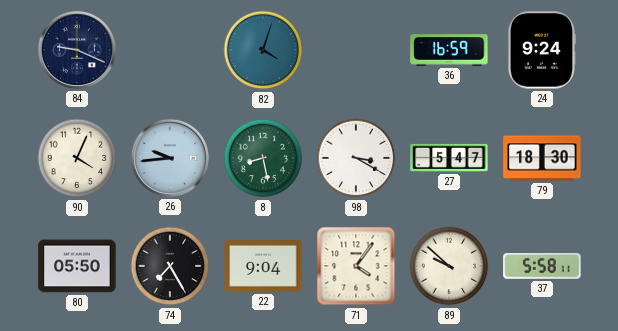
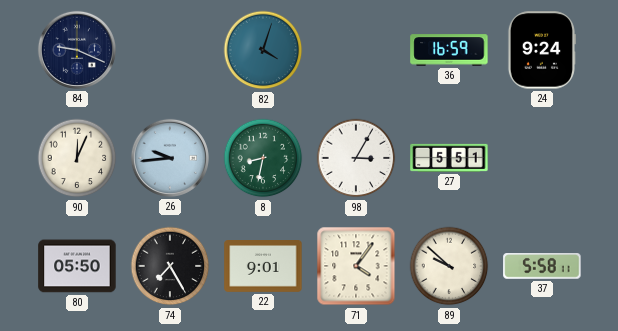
90: 4:04 -> 12:04 (77, 158)
8: 8:28 -> 8:32 (263, 158)
98: 3:20 -> 3:05 (356, 158)
27: 5:47 -> 5:51 (449, 158)
79: 18:30 -> none (542, 158)
22: 9:04 -> 9:01 (263, 267)
